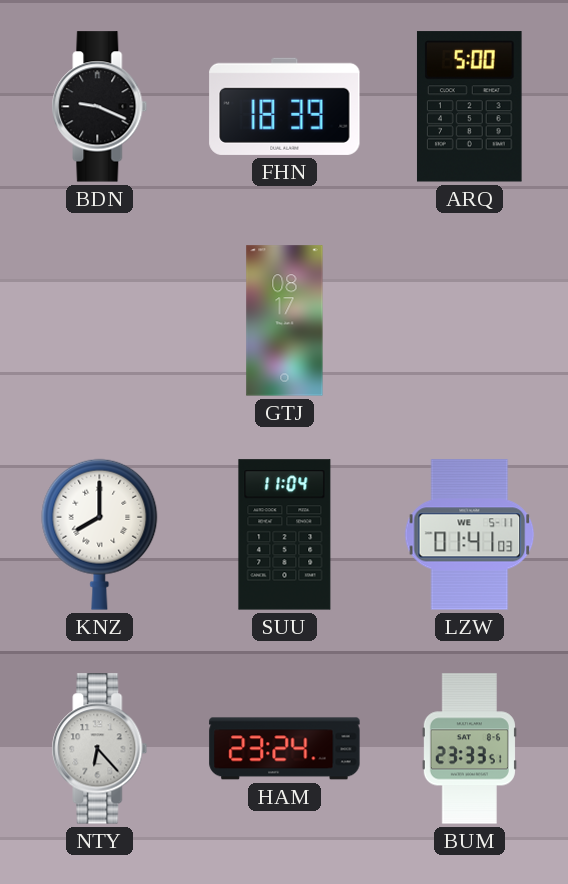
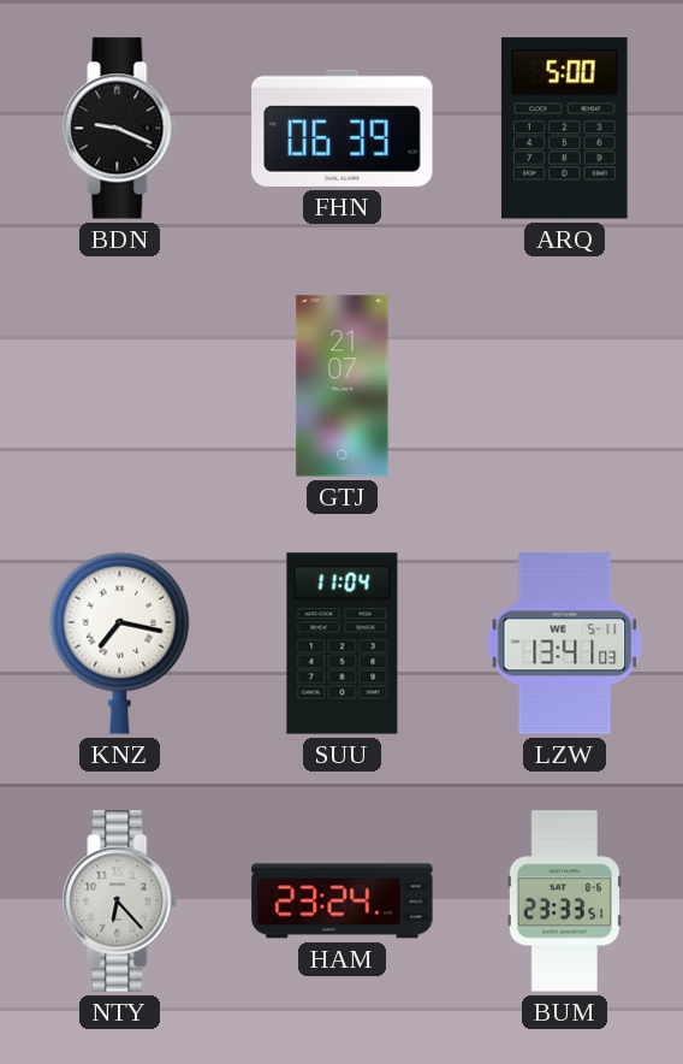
FHN: 18:39 -> 06:39 (343, 128)
GTJ: 08:17 -> 21:07 (343, 386)
KNZ: 8:00 -> 7:17 (120, 643)
LZW: 01:41 -> 13:41 (565, 644)
